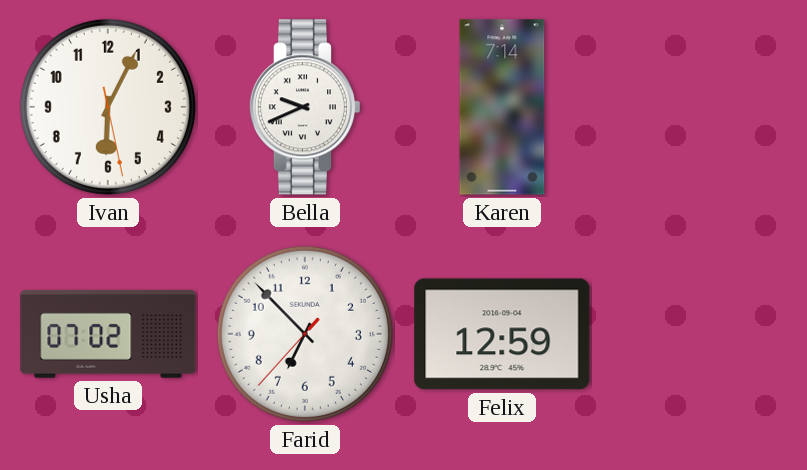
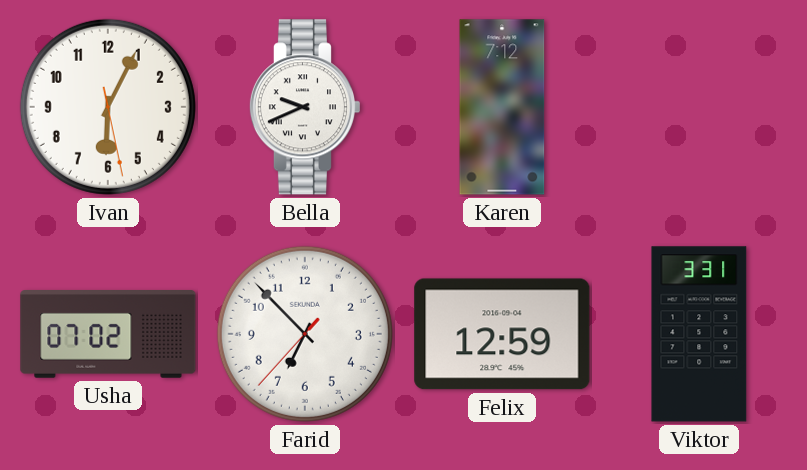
Karen: 7:14 -> 7:12 (502, 107)
Viktor: none -> 3:31 (699, 334)
